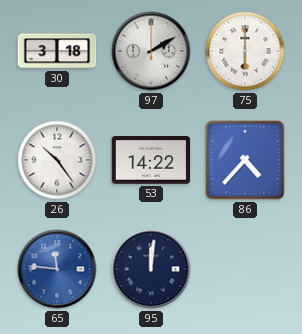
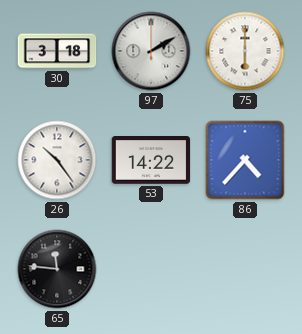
65 dial: blue -> black (57, 269)
95: 12:01 -> none (151, 269)
